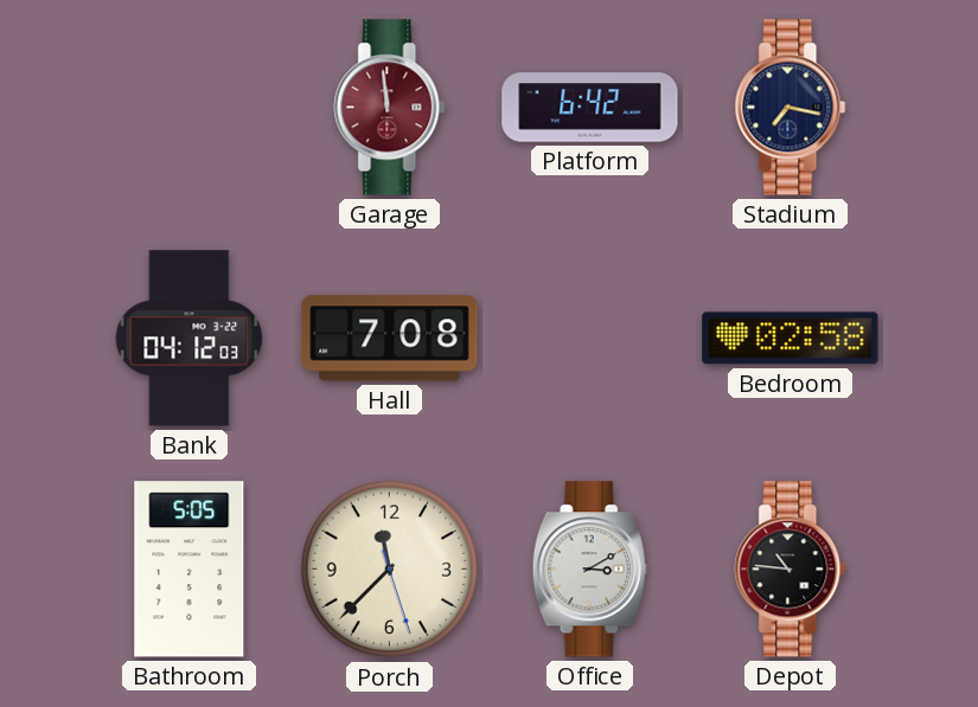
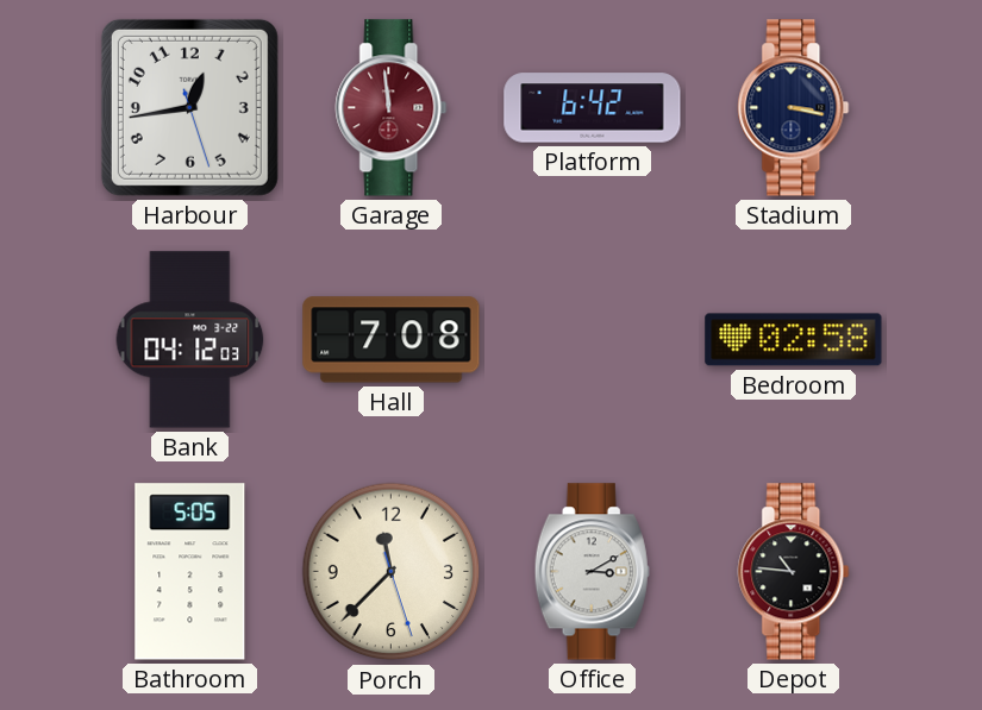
Harbour: none -> 12:43 (189, 107)
Stadium: 7:17 -> 3:17 (794, 108)
